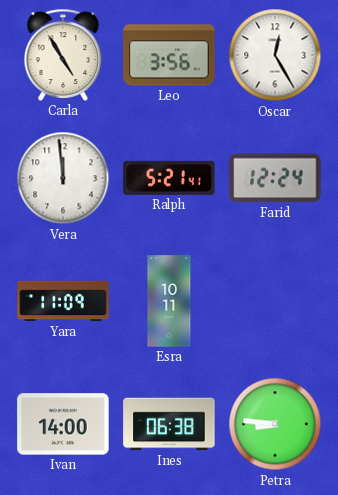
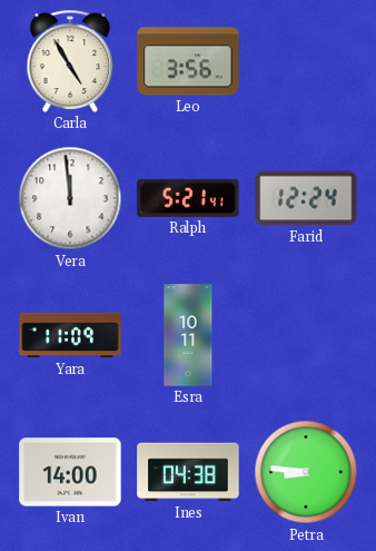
Oscar: 12:25 -> none (275, 55)
Ines: 06:38 -> 04:38 (188, 472)
